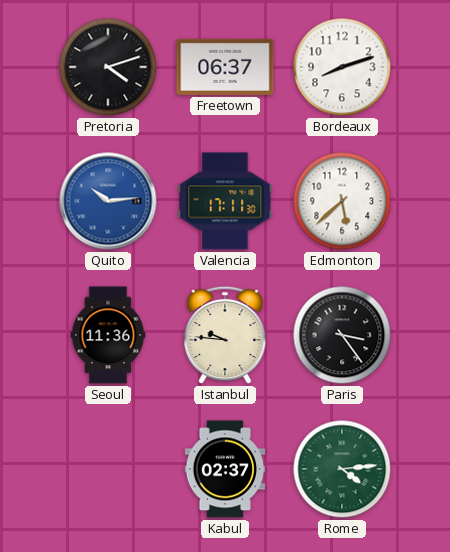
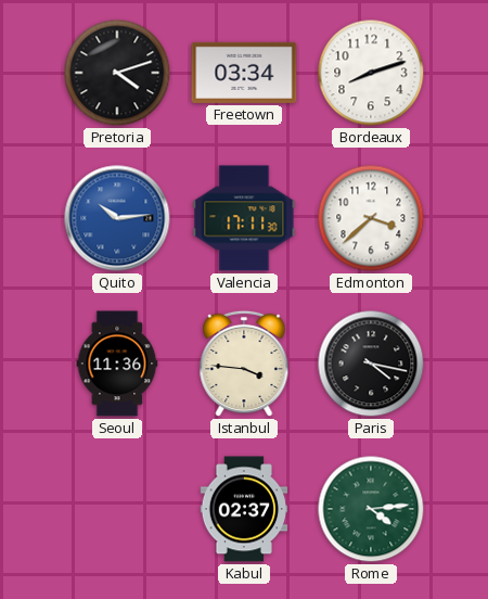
Freetown: 06:37 -> 03:34 (244, 73)
Edmonton: 5:38 -> 3:38 (371, 218)
Istanbul: 9:46 -> 3:46 (244, 364)
Paris: 3:24 -> 4:17 (371, 364)
